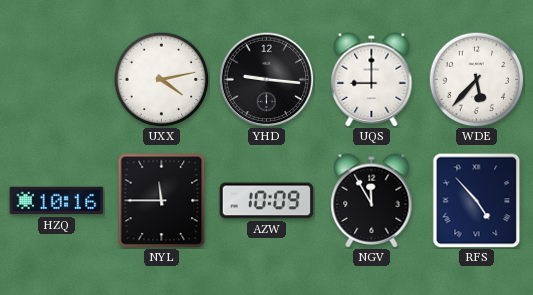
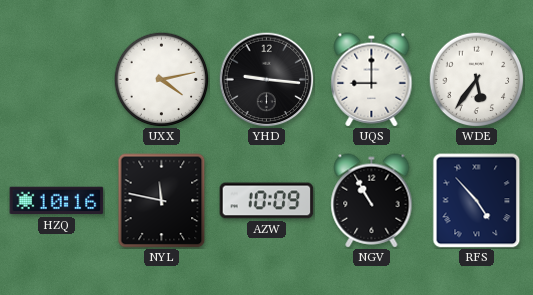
WDE: 5:37 -> 5:36 (476, 79)
NYL: 11:45 -> 11:47 (162, 201)
NGV: 11:55 -> 10:55 (372, 201)
